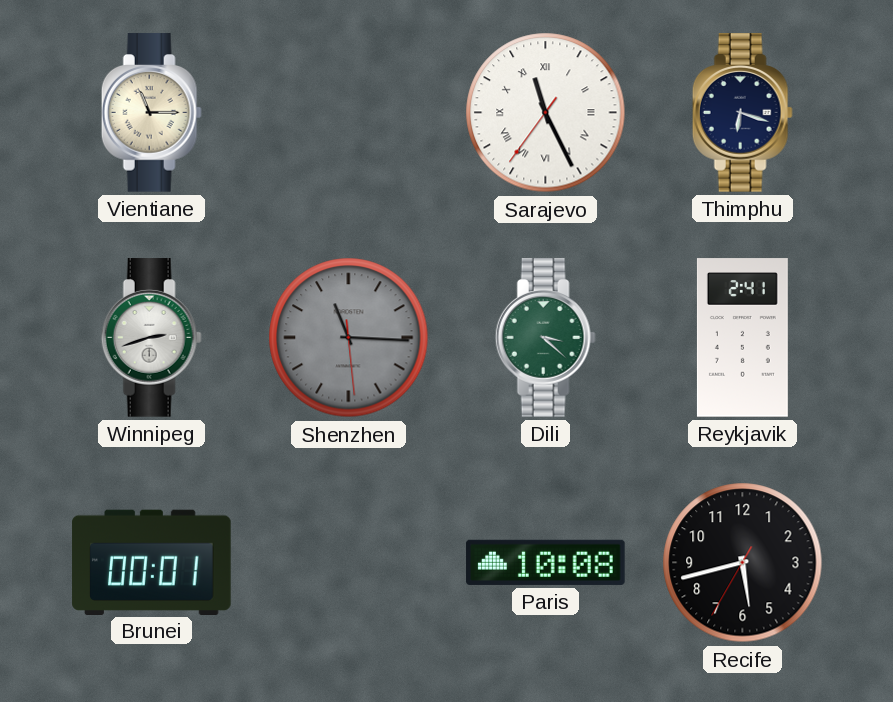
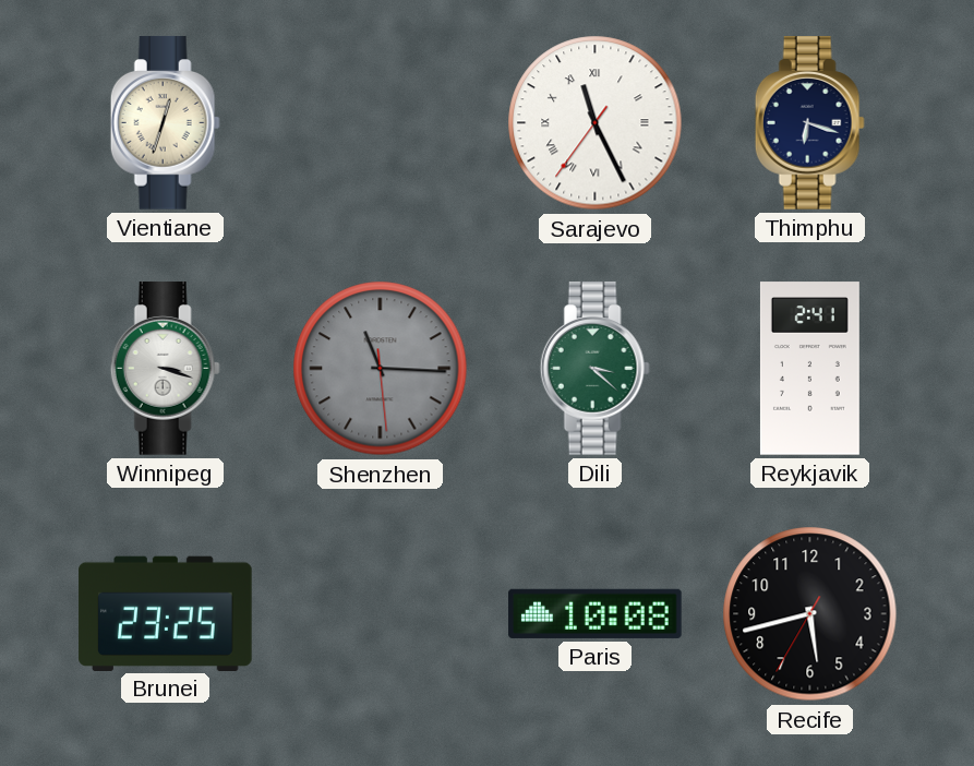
Vientiane: 11:15 -> 12:33 (165, 123)
Winnipeg: 2:42 -> 3:18 (165, 369)
Brunei: 00:01 -> 23:25 (166, 613)
